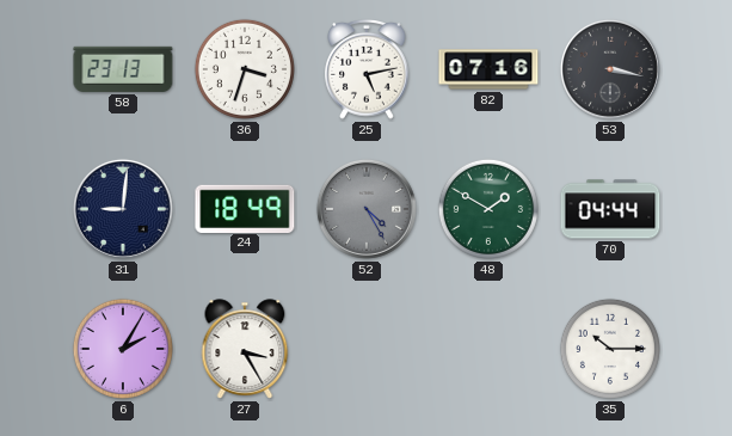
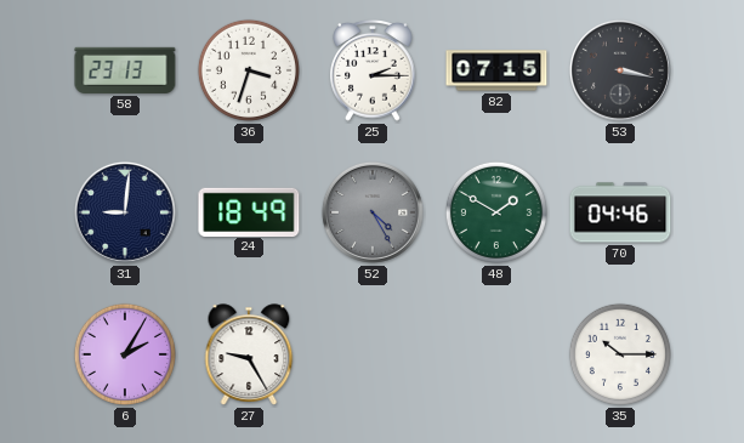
25: 5:13 -> 2:15 (373, 72)
82: 07:16 -> 07:15 (496, 70)
70: 04:44 -> 04:46 (620, 212)
27: 3:25 -> 9:25 (249, 354)
